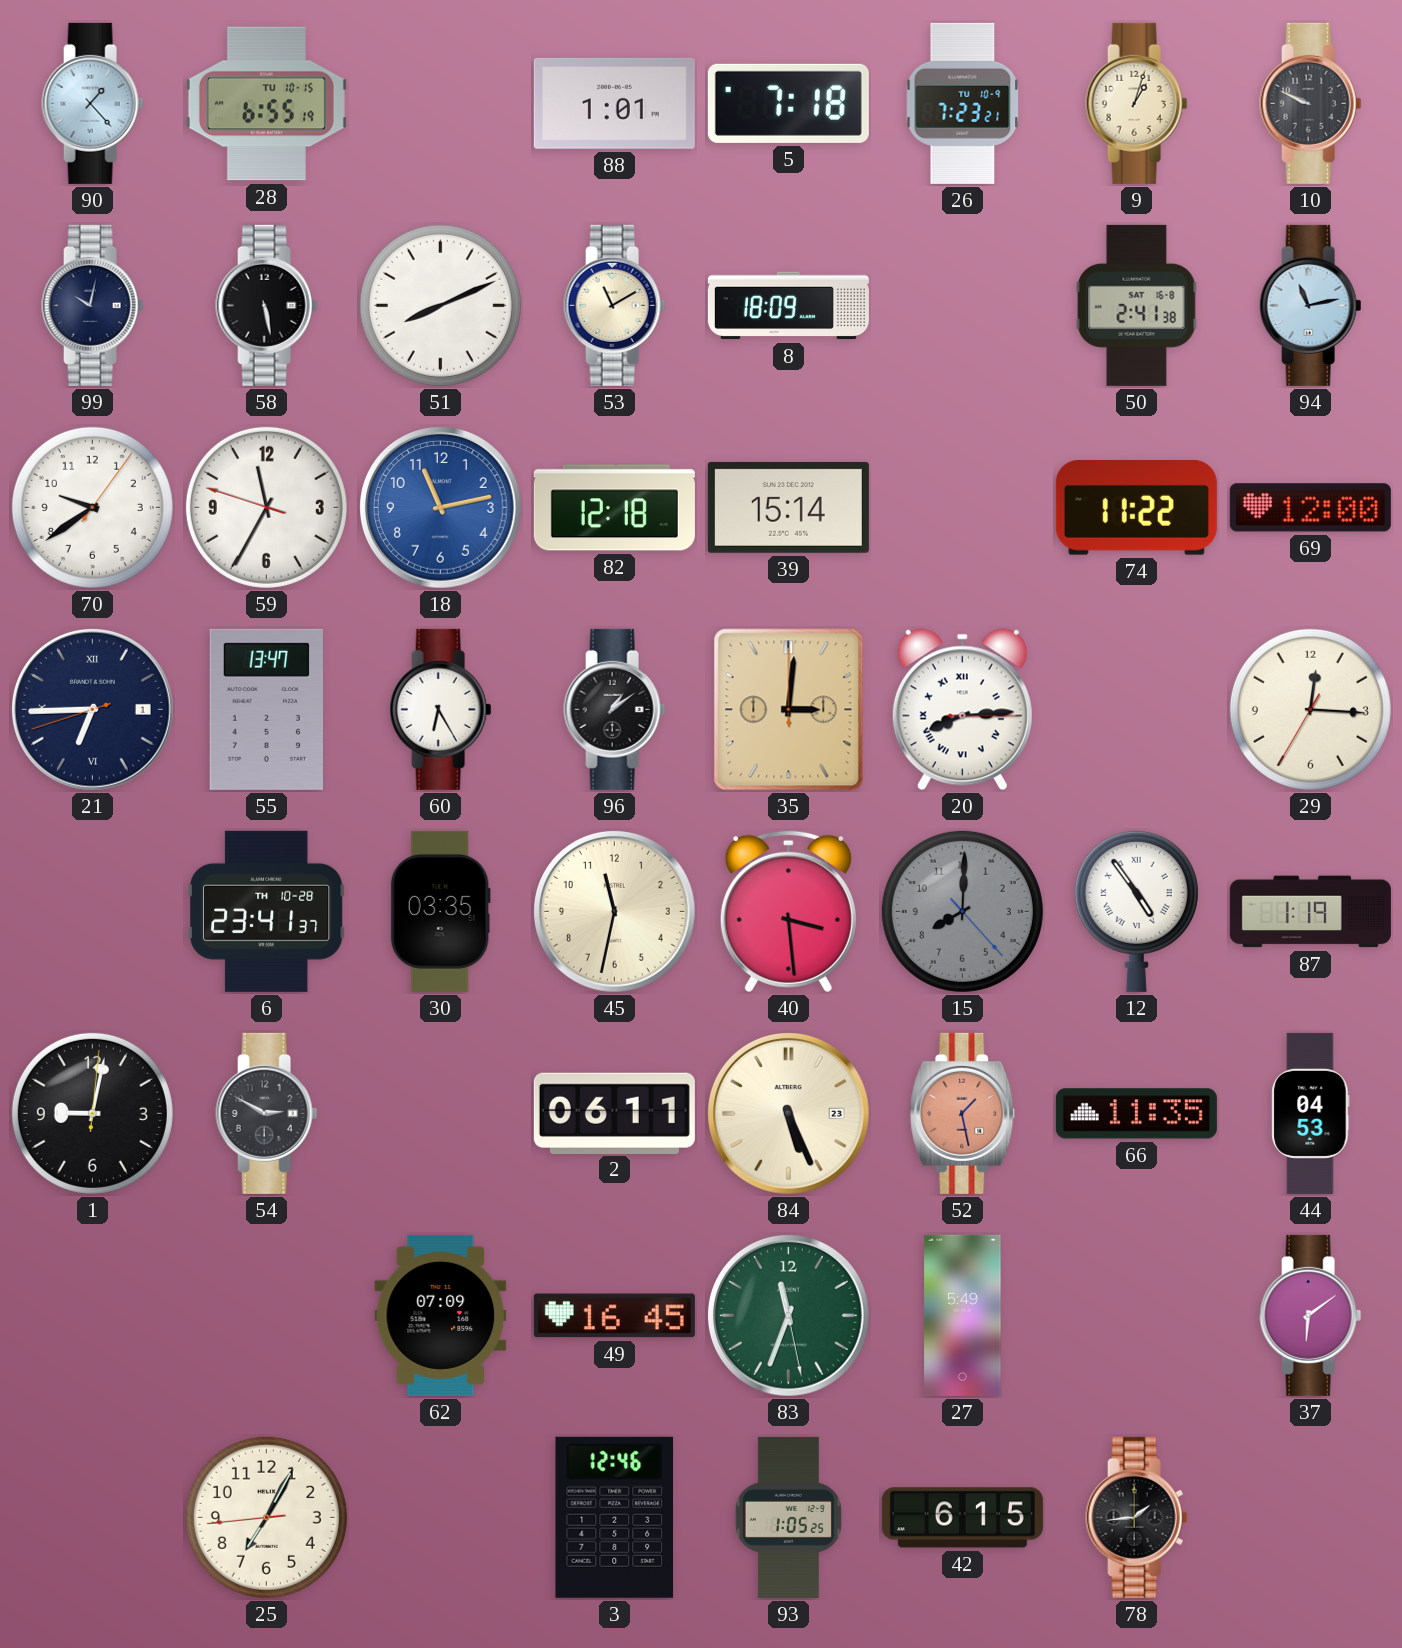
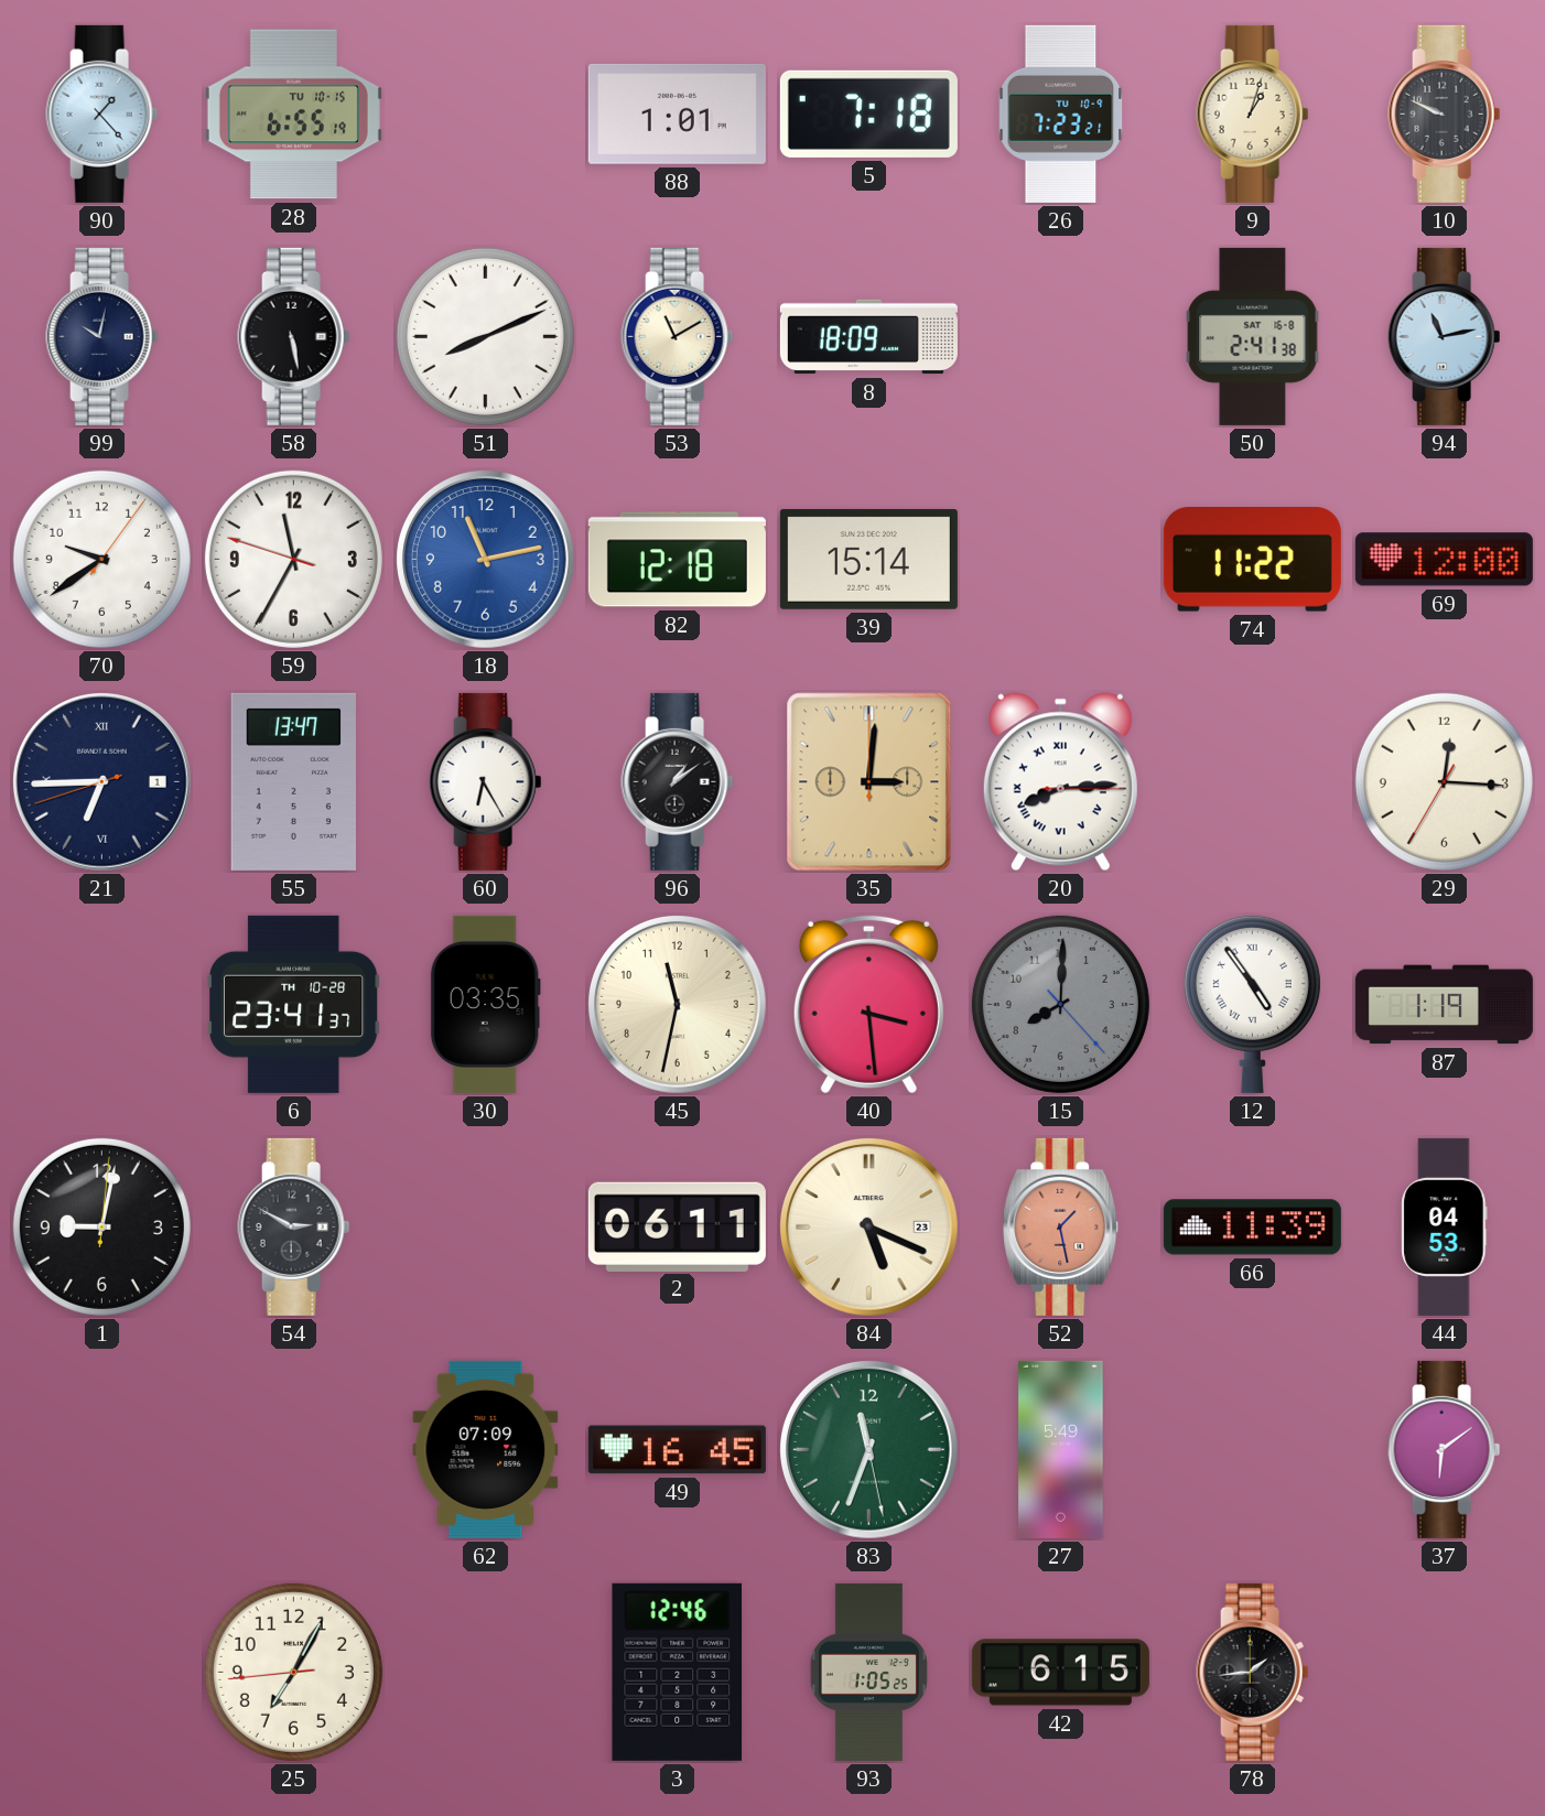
84: 5:26 -> 5:19 (869, 1228)
66: 11:35 -> 11:39 (1252, 1228)
